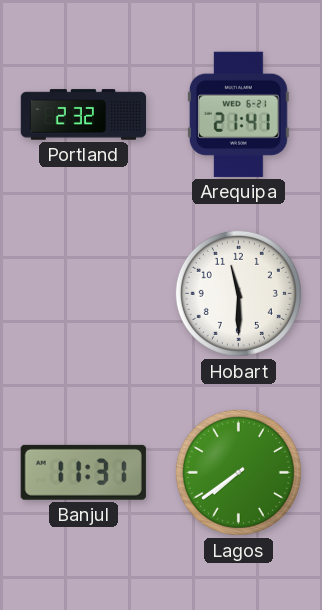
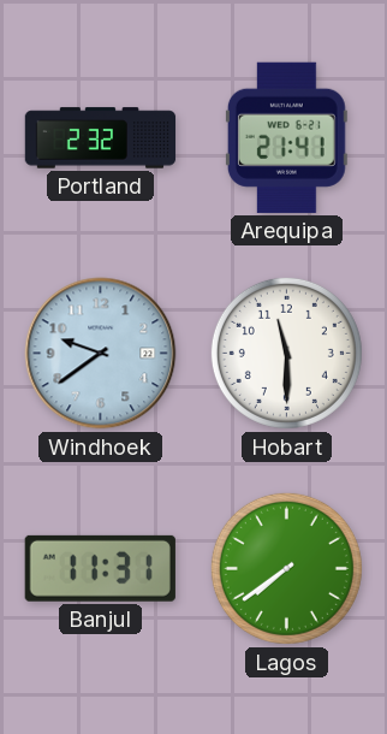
Windhoek: none -> 9:39 (101, 354)
